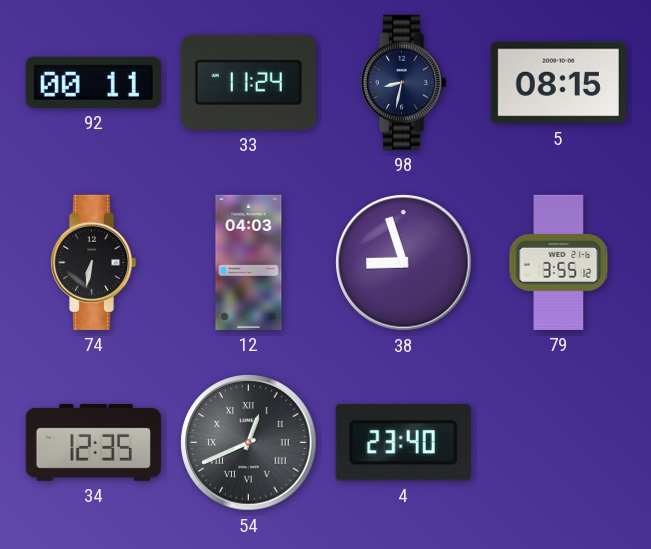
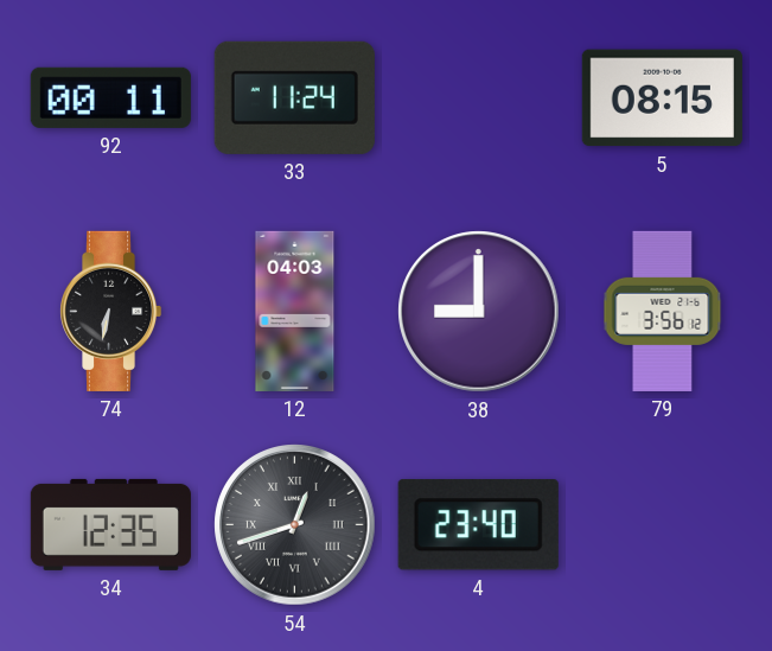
98: 8:32 -> none (403, 82)
38: 8:57 -> 9:00 (479, 312)
79: 3:55 -> 3:56 (663, 311)
54: 12:41 -> 12:42 (295, 525)
